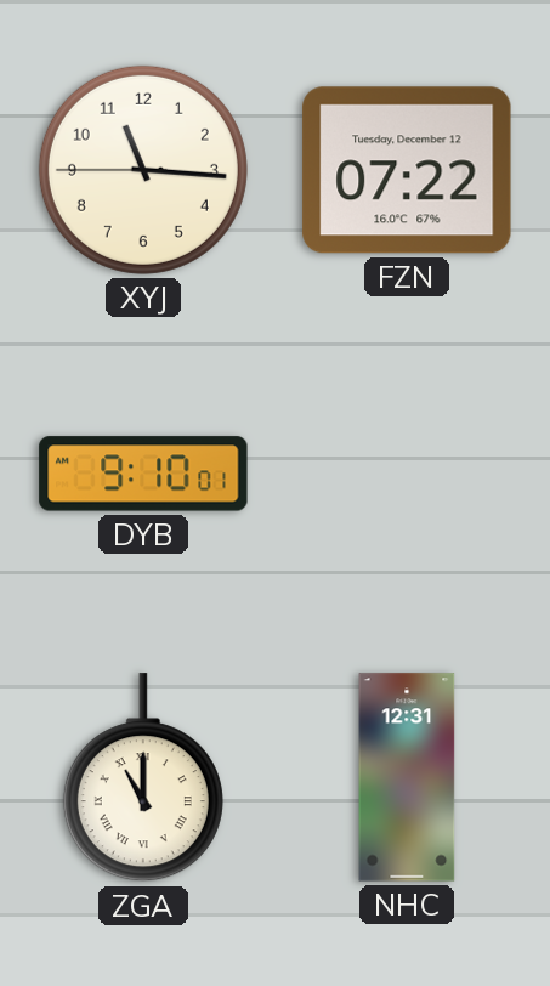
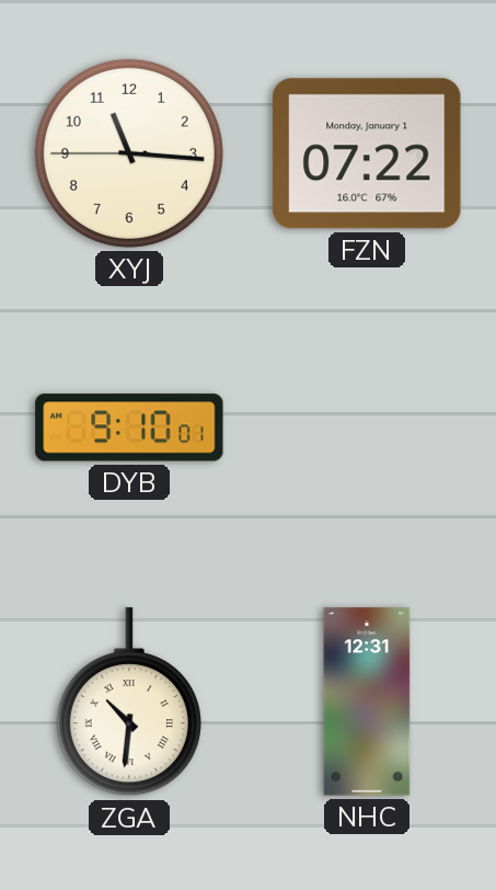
FZN date: Tuesday, December 12 -> Monday, January 1 (367, 153)
ZGA: 11:00 -> 10:31 (129, 703)
